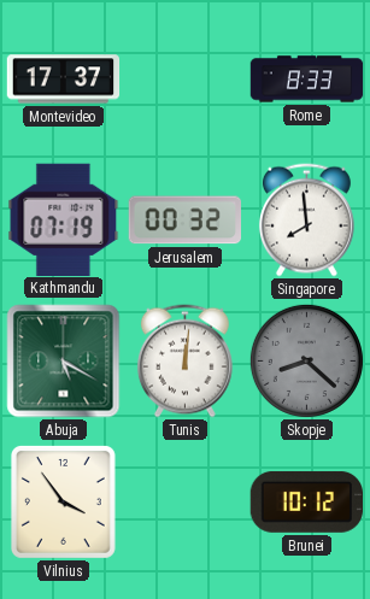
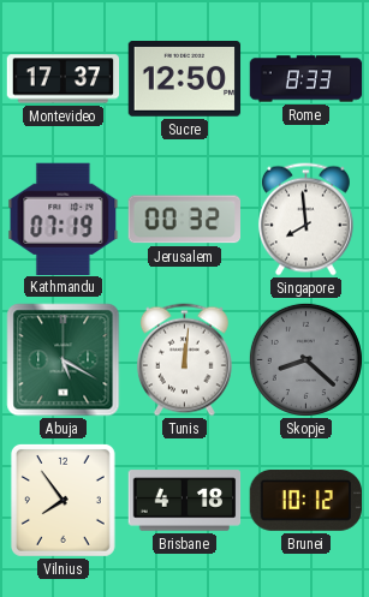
Sucre: none -> 12:50 (185, 79)
Vilnius: 3:54 -> 7:54 (63, 500)
Brisbane: none -> 4:18 (185, 501)
